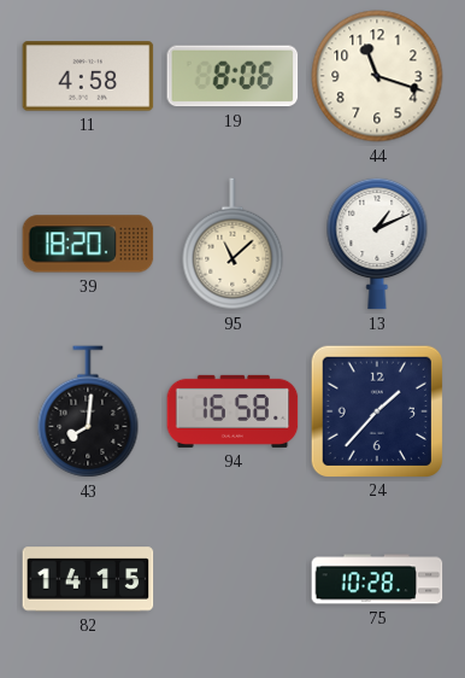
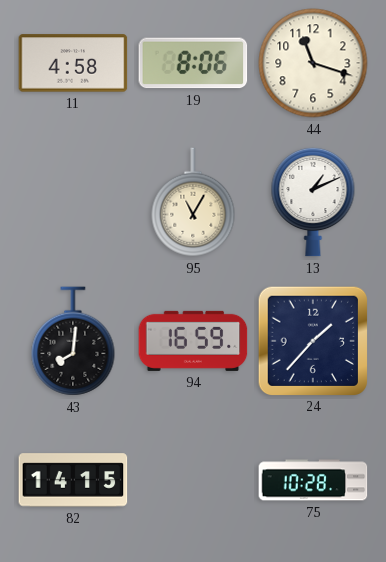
39: 18:20 -> none (88, 244)
95: 11:08 -> 11:05 (193, 202)
94: 16:58 -> 16:59 (193, 341)
